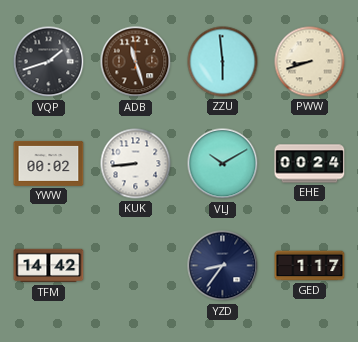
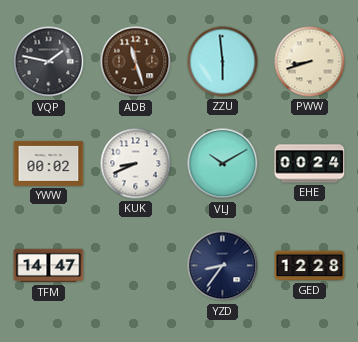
VQP: 1:42 -> 1:47 (49, 62)
KUK: 8:44 -> 8:41 (136, 164)
TFM: 14:42 -> 14:47 (49, 266)
GED: 1:17 -> 12:28 (310, 266)
